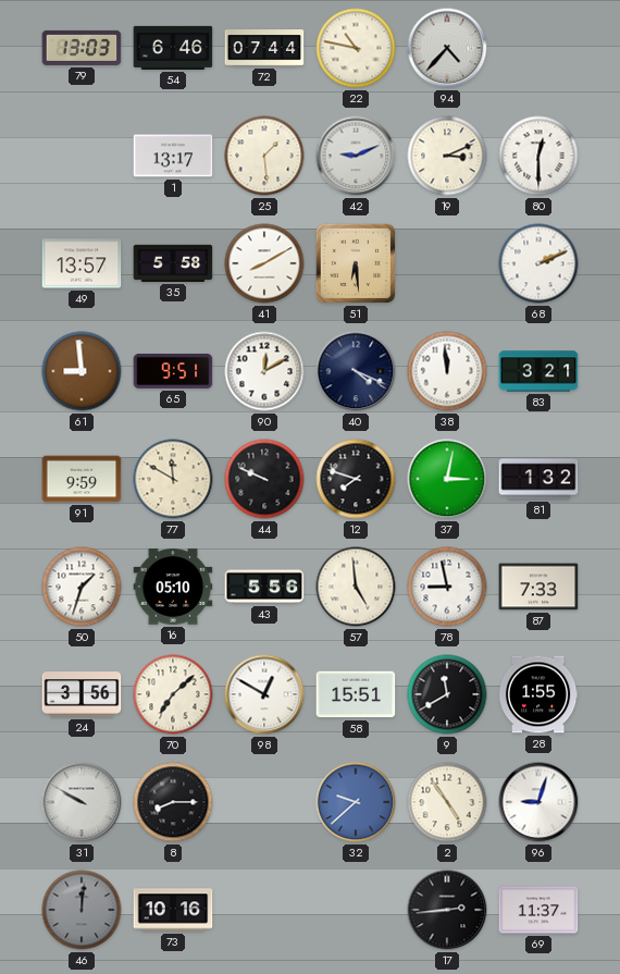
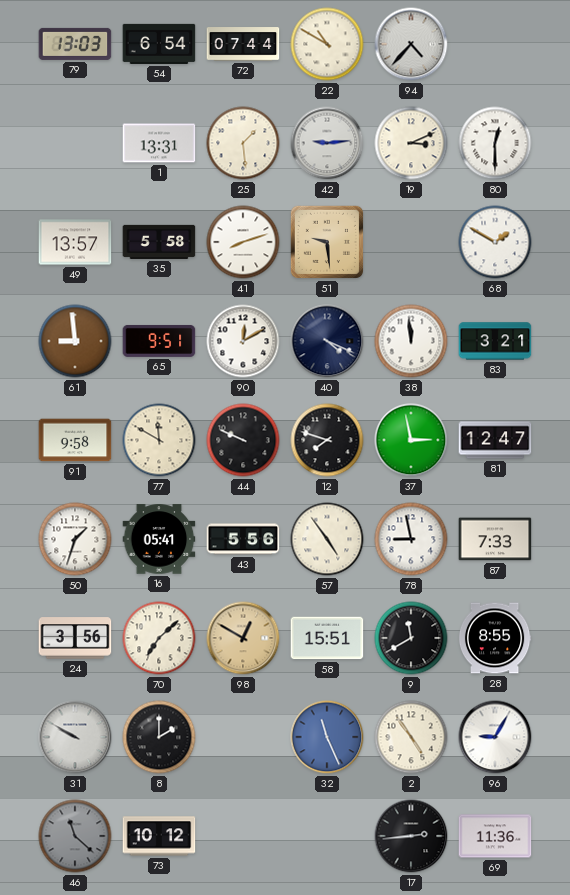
54: 6:46 -> 6:54 (159, 44)
22: 10:47 -> 10:50 (327, 44)
1: 13:17 -> 13:31 (159, 143)
42: 9:11 -> 9:14 (327, 143)
41: 8:10 -> 8:12 (243, 242)
51: 6:29 -> 9:29 (327, 242)
68: 2:11 -> 1:50 (495, 242)
91: 9:59 -> 9:58 (75, 440)
37: 3:02 -> 2:58 (411, 440)
81: 1:32 -> 12:47 (495, 440)
16: 05:10 -> 05:41 (159, 539)
57: 4:59 -> 4:54 (327, 539)
98 dial: white -> champagne (243, 638)
28: 1:55 -> 8:55 (495, 638)
8: 8:15 -> 2:00 (159, 737)
32: 9:38 -> 11:26 (327, 737)
96: 9:03 -> 9:05 (495, 737)
46: 12:01 -> 11:22 (75, 836)
73: 10:16 -> 10:12 (159, 836)
69: 11:37 -> 11:36 (495, 836)
